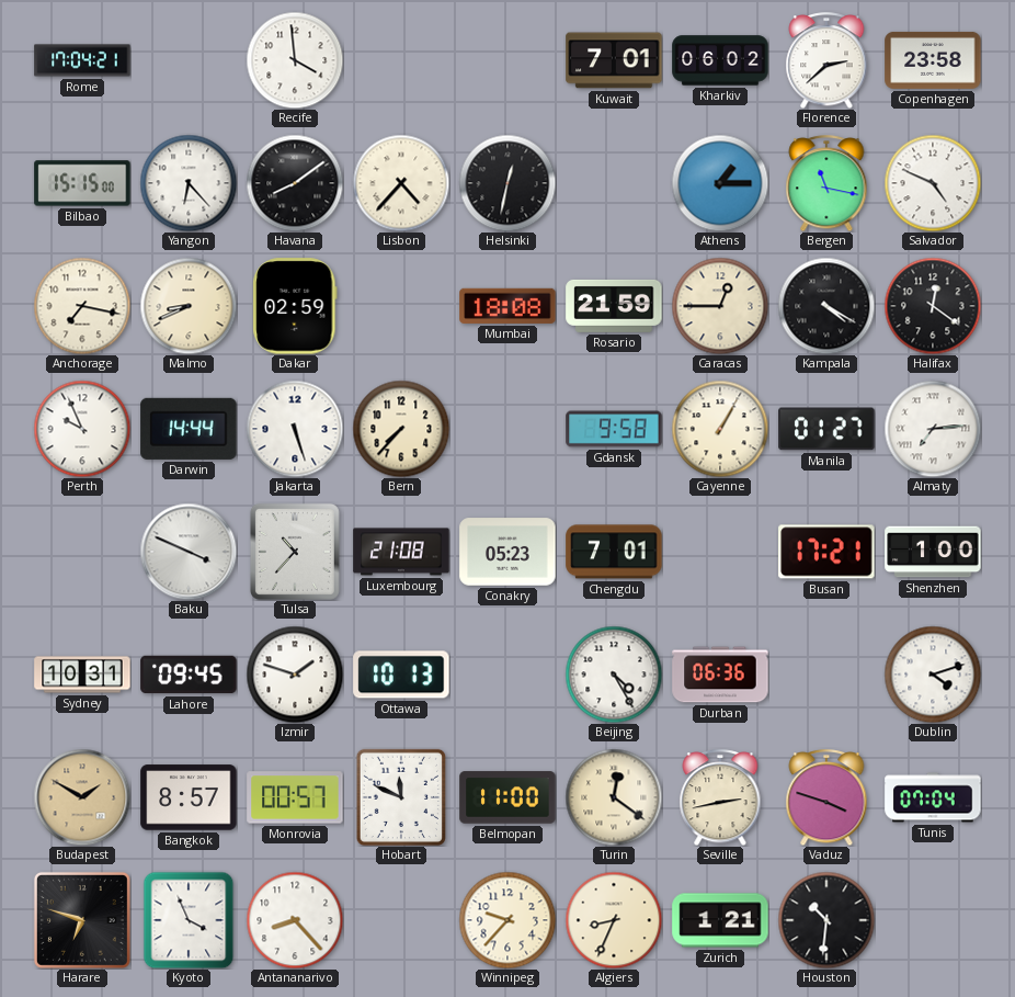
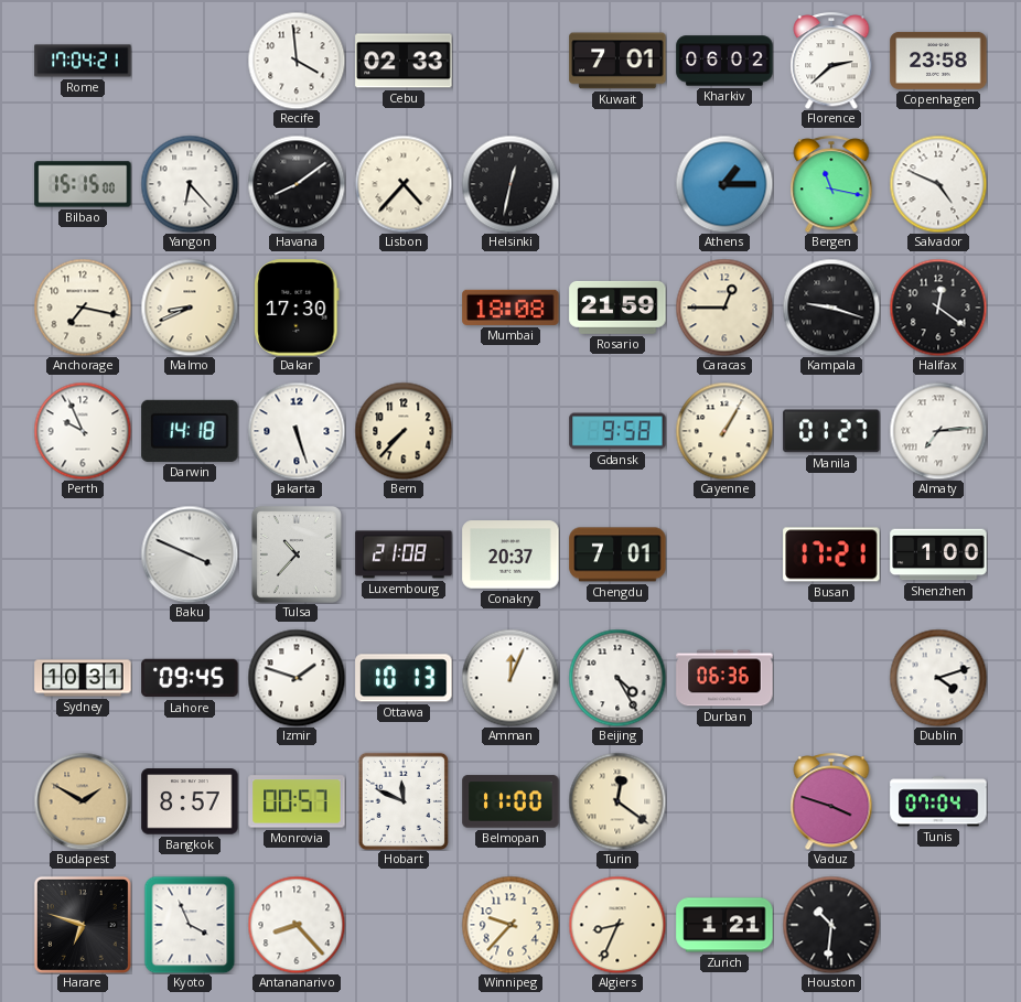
Cebu: none -> 02:33 (404, 61)
Dakar: 02:59 -> 17:30 (297, 308)
Kampala: 4:20 -> 9:18 (831, 308)
Darwin: 14:44 -> 14:18 (190, 431)
Conakry: 05:23 -> 20:37 (511, 554)
Amman: none -> 12:04 (511, 678)
Seville: 2:43 -> none (720, 797)
